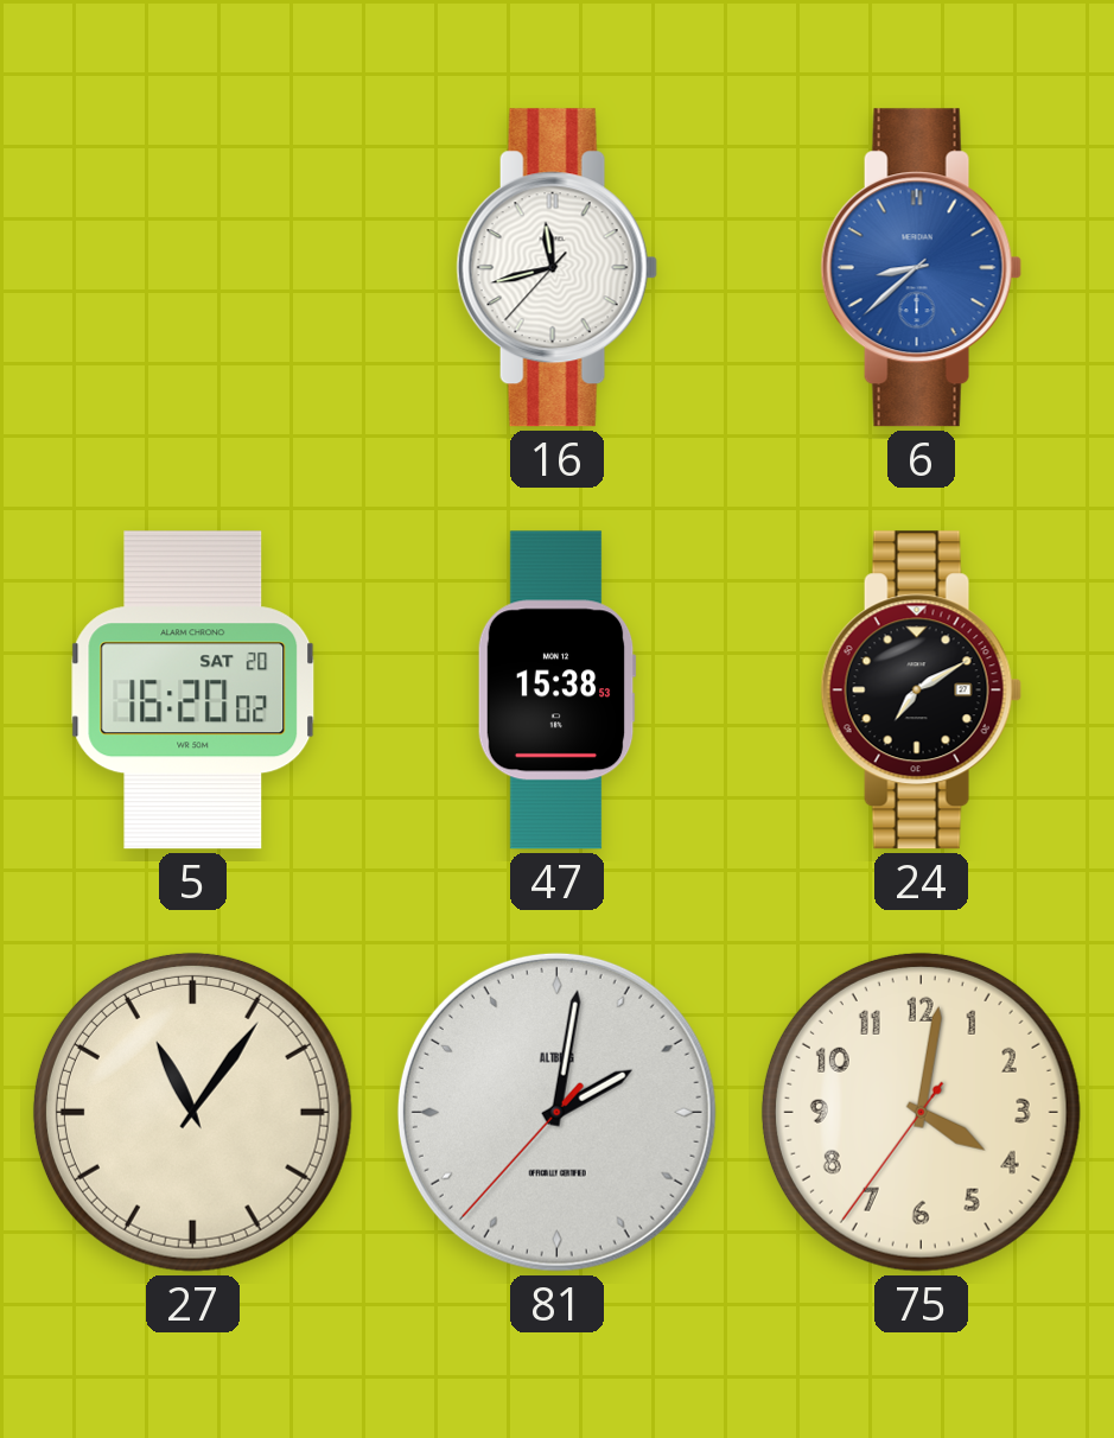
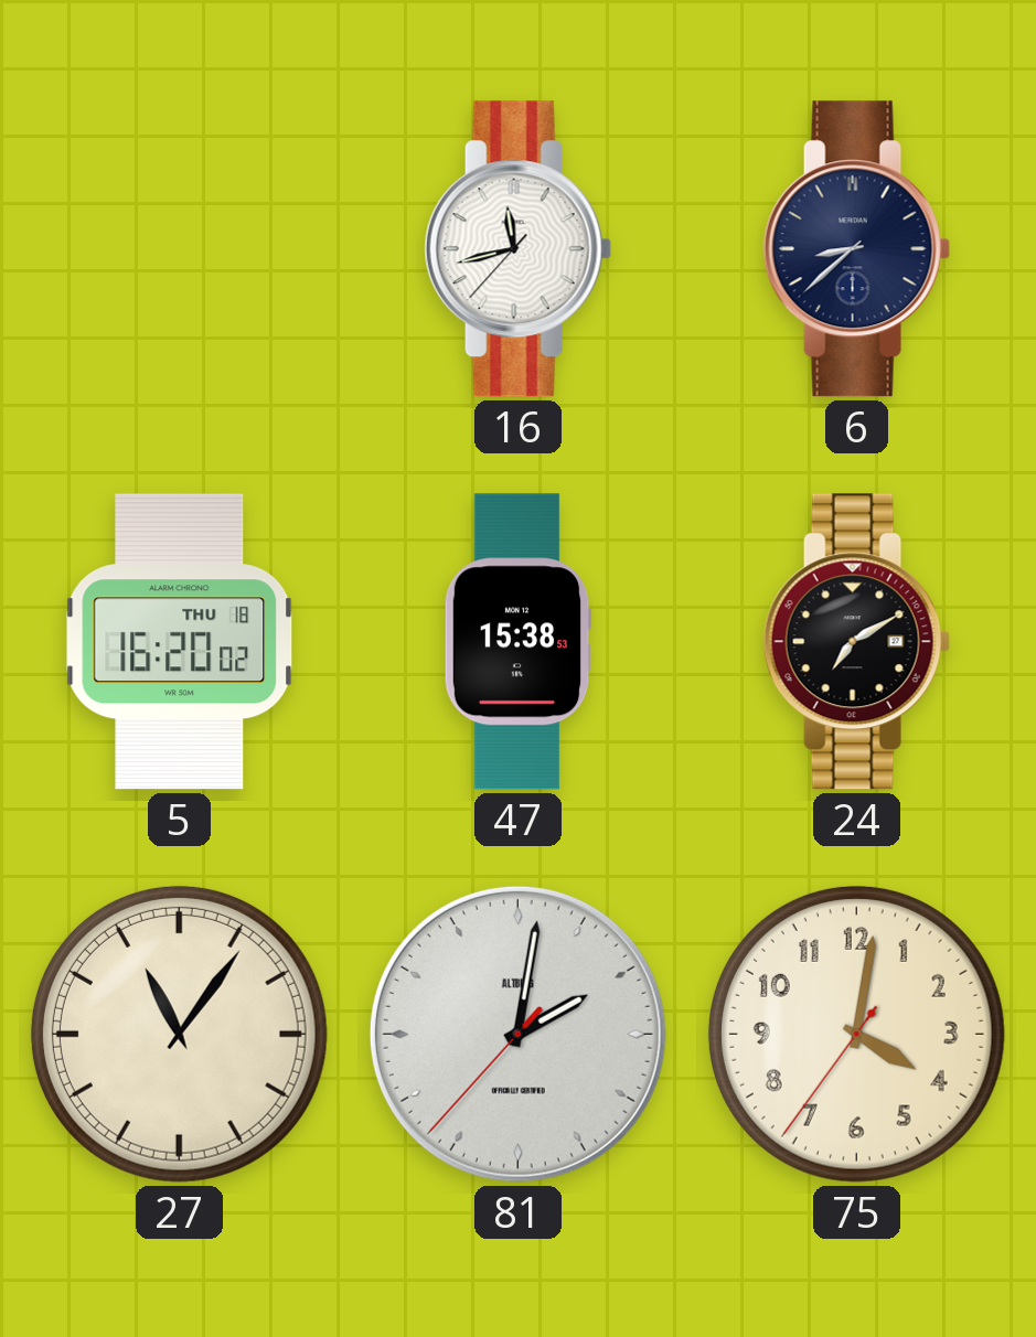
6 dial: blue -> navy (856, 249)
5 date: SAT 20 -> THU 18 (180, 642)
